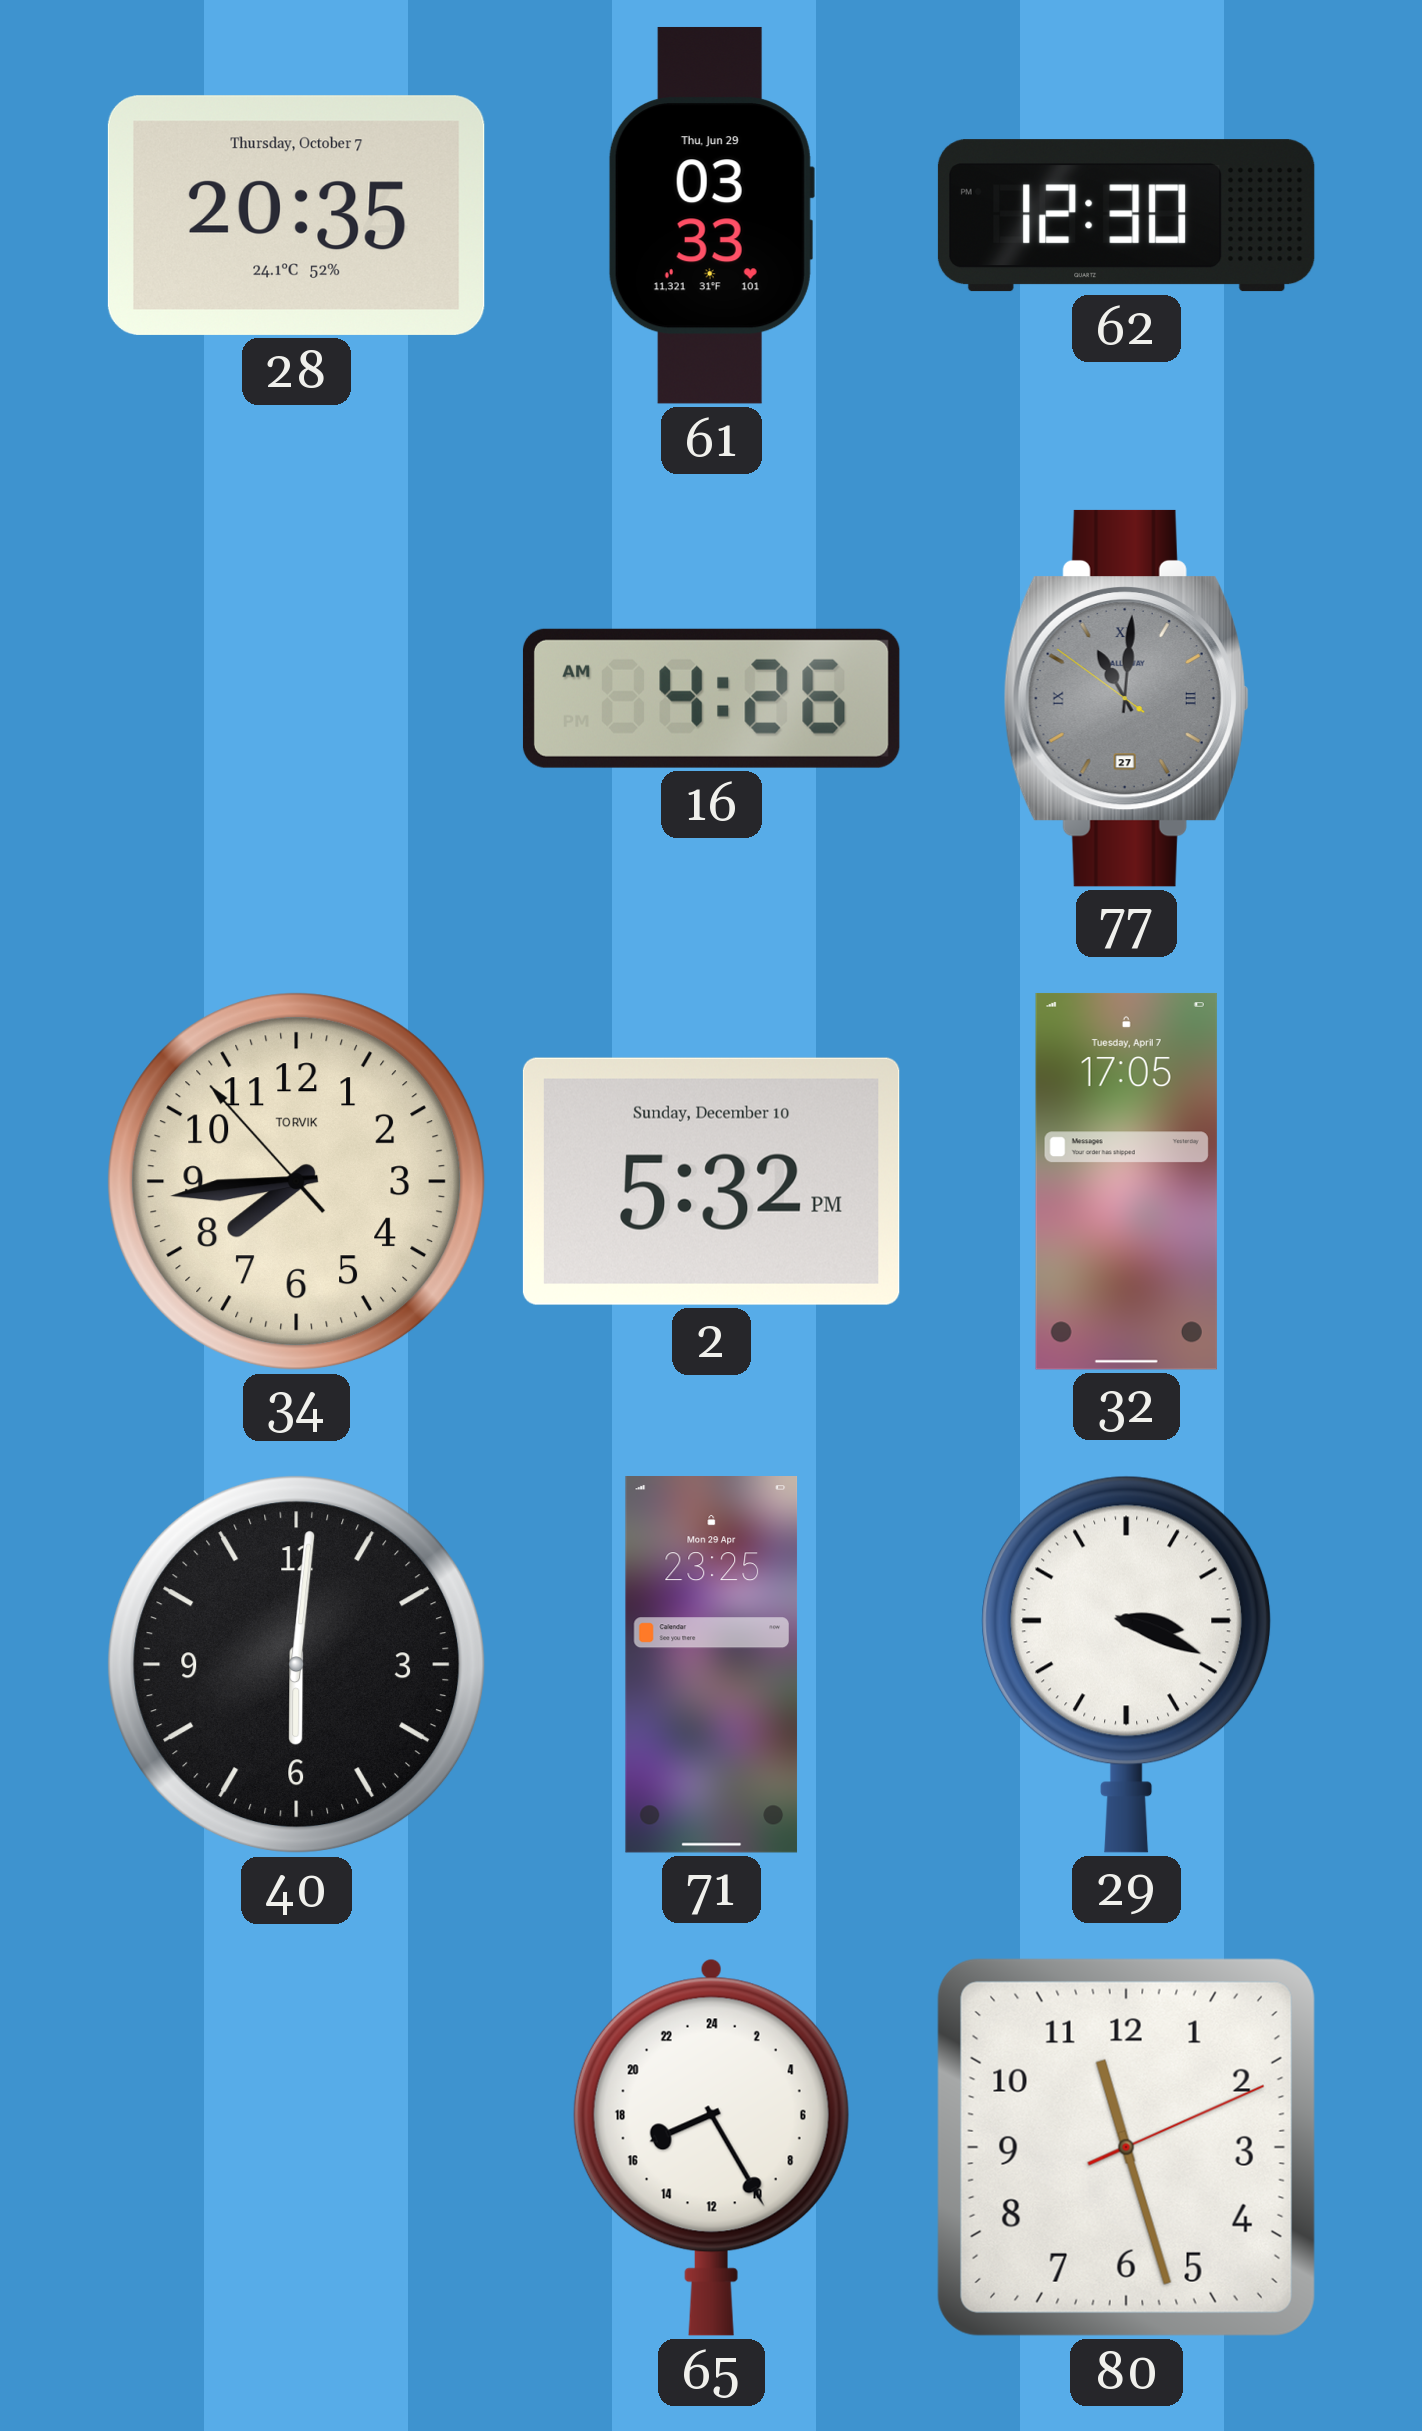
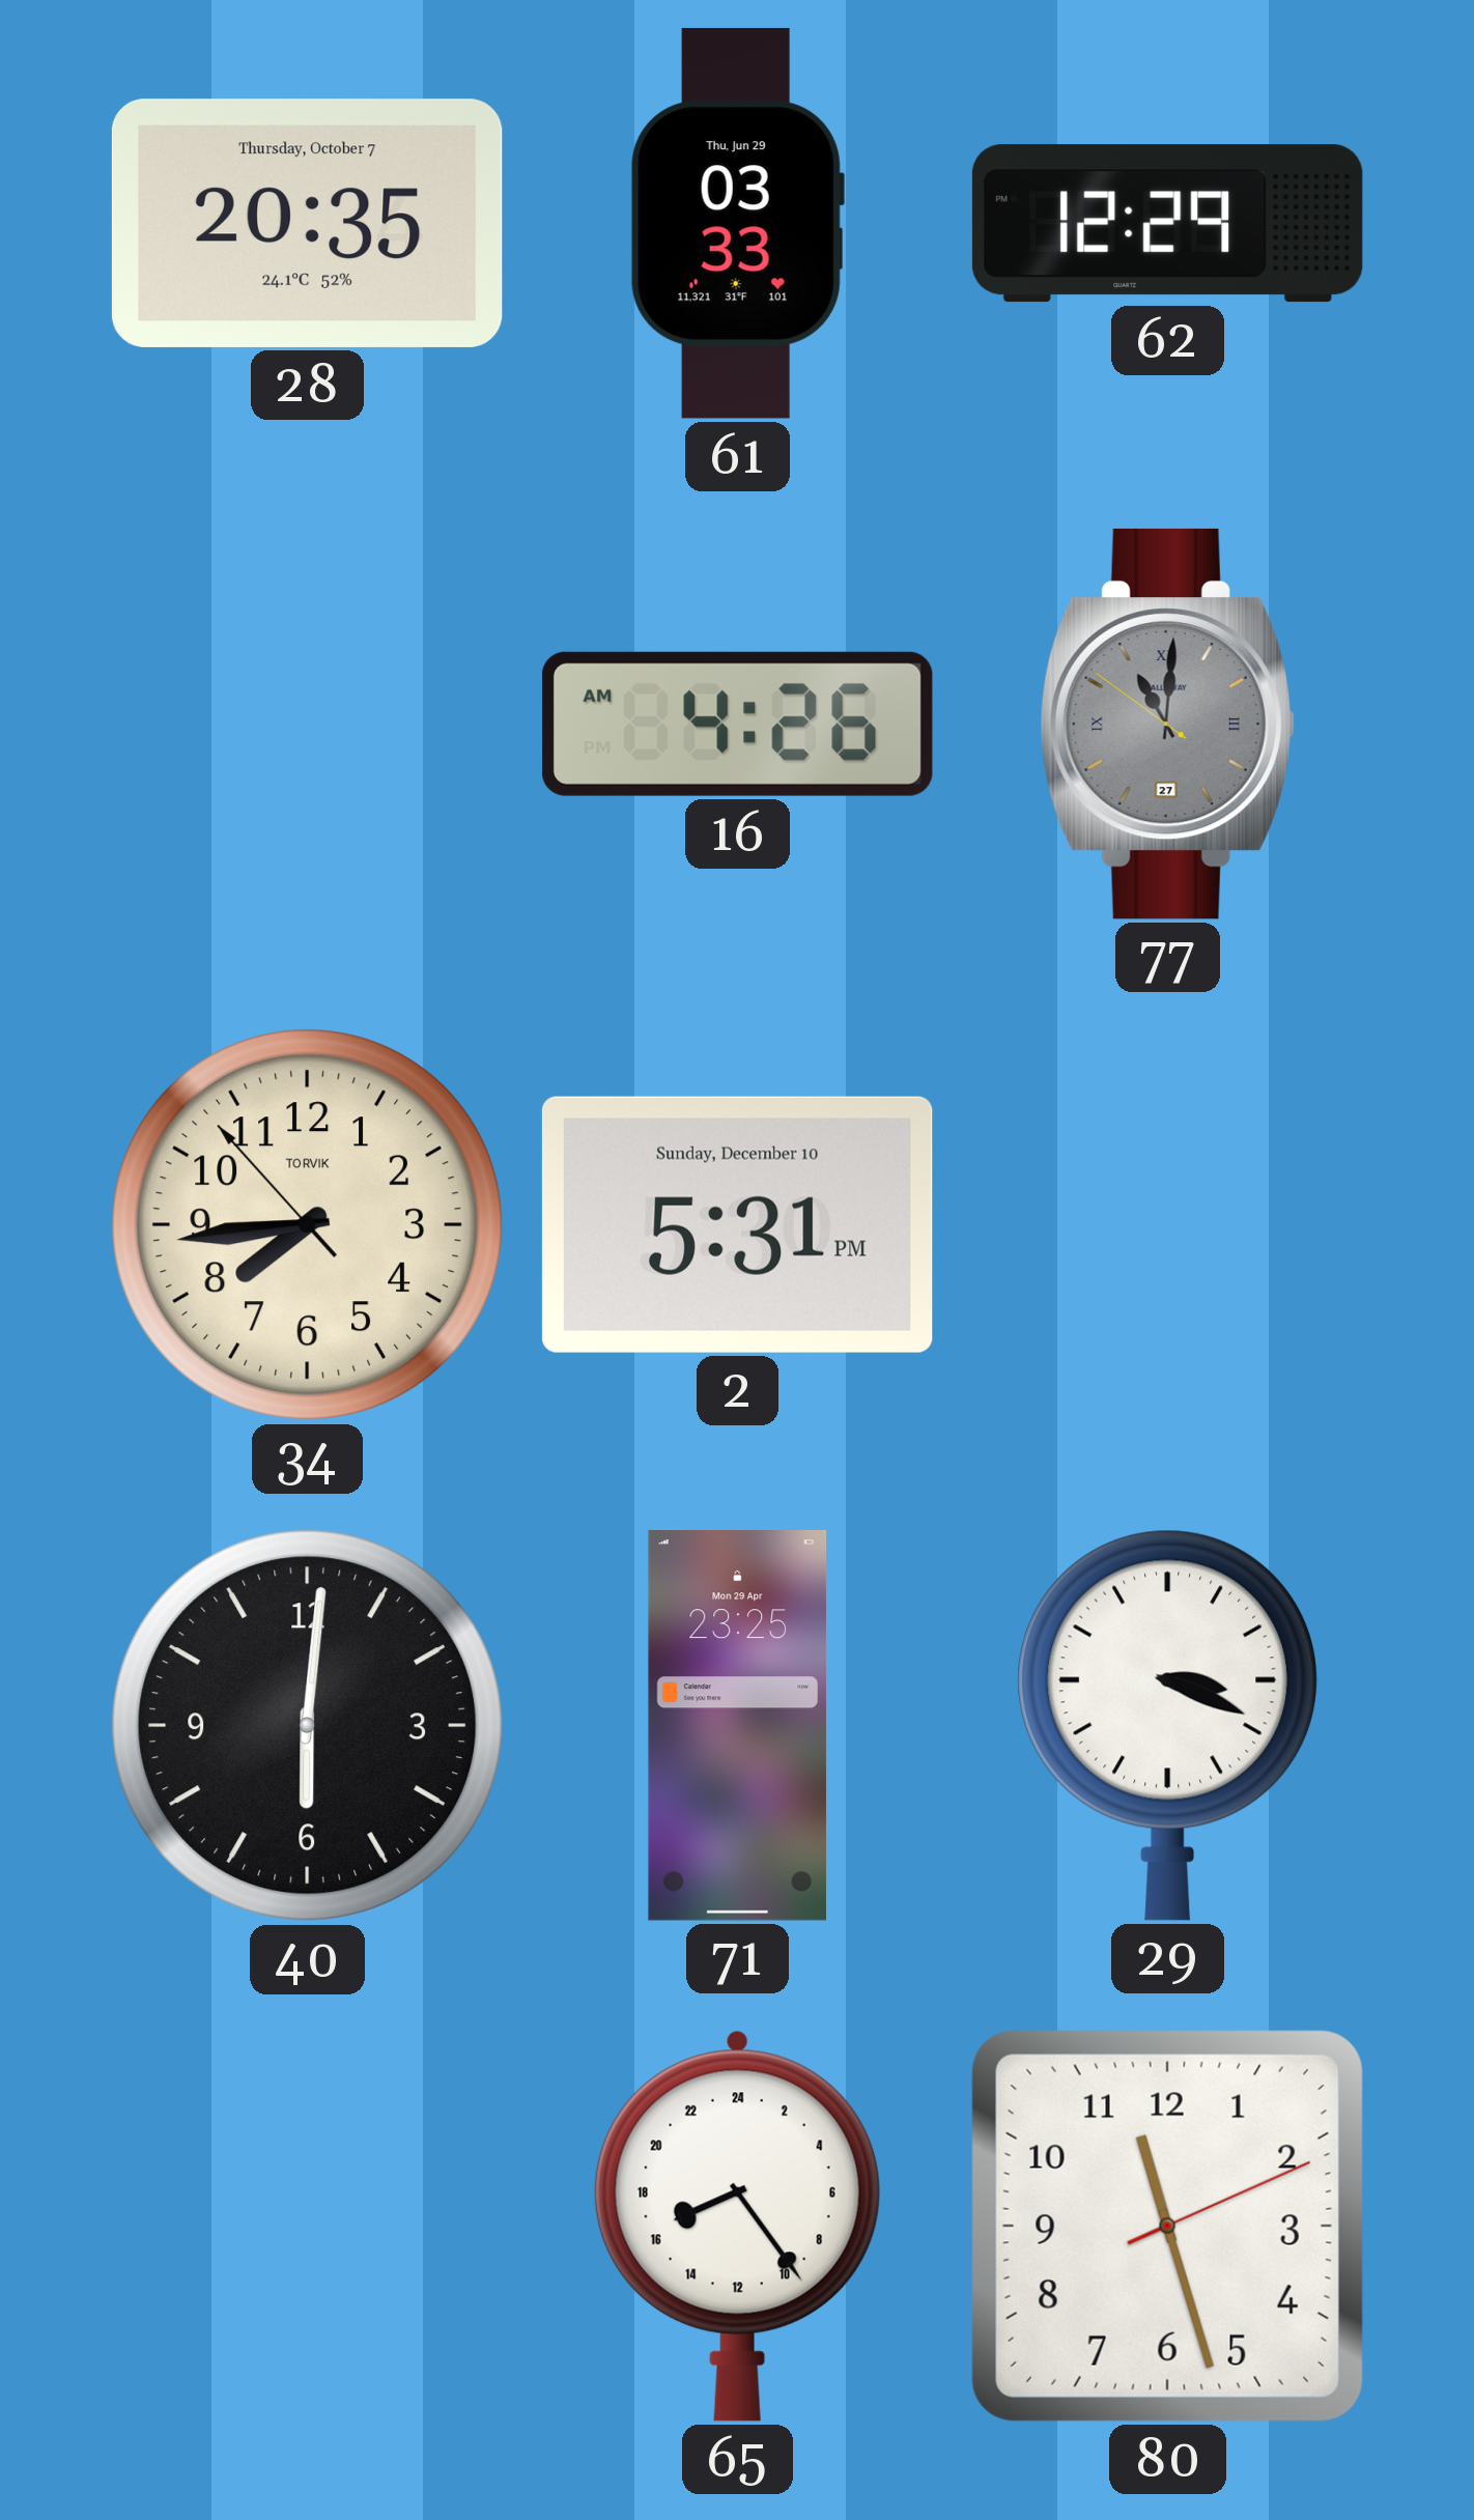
62: 12:30 -> 12:29 (1167, 224)
2: 5:32 -> 5:31 (737, 1224)
32: 17:05 -> none (1126, 1181)
65: 16:25 -> 16:24 (737, 2226)
